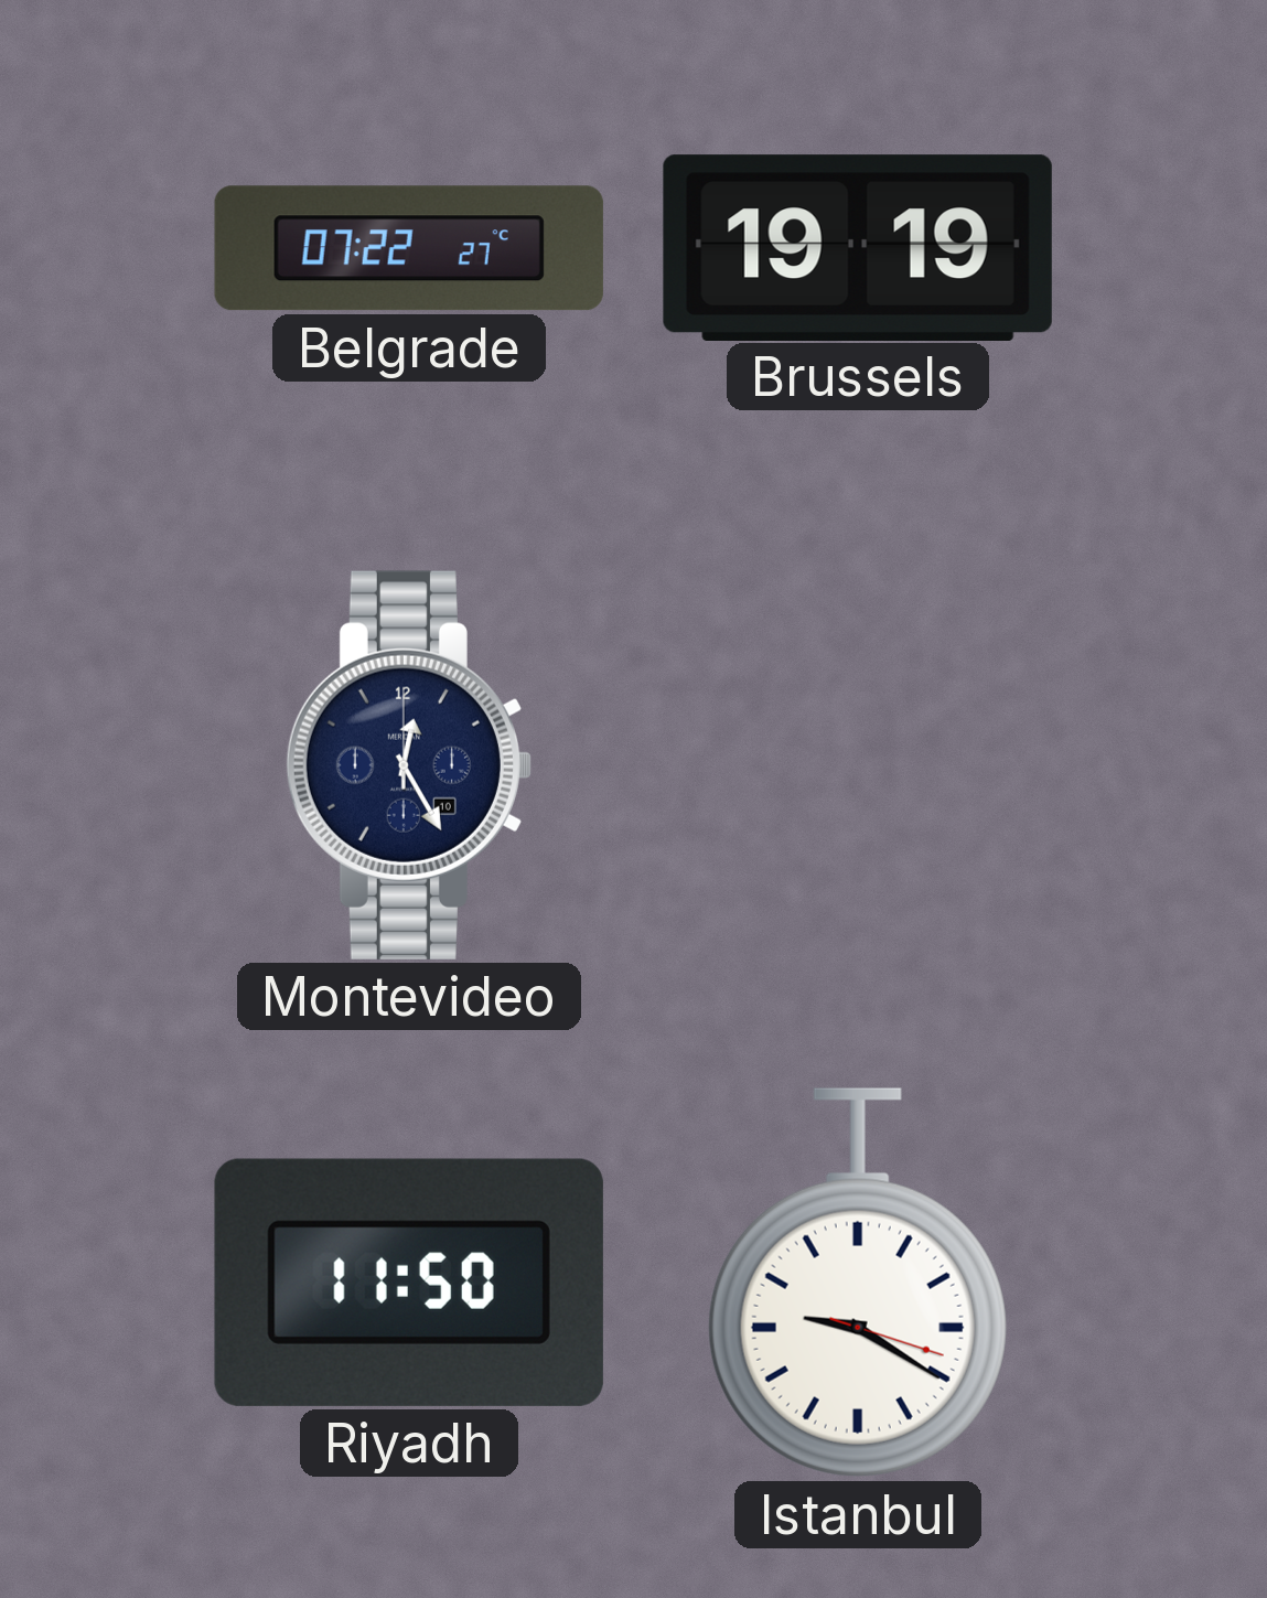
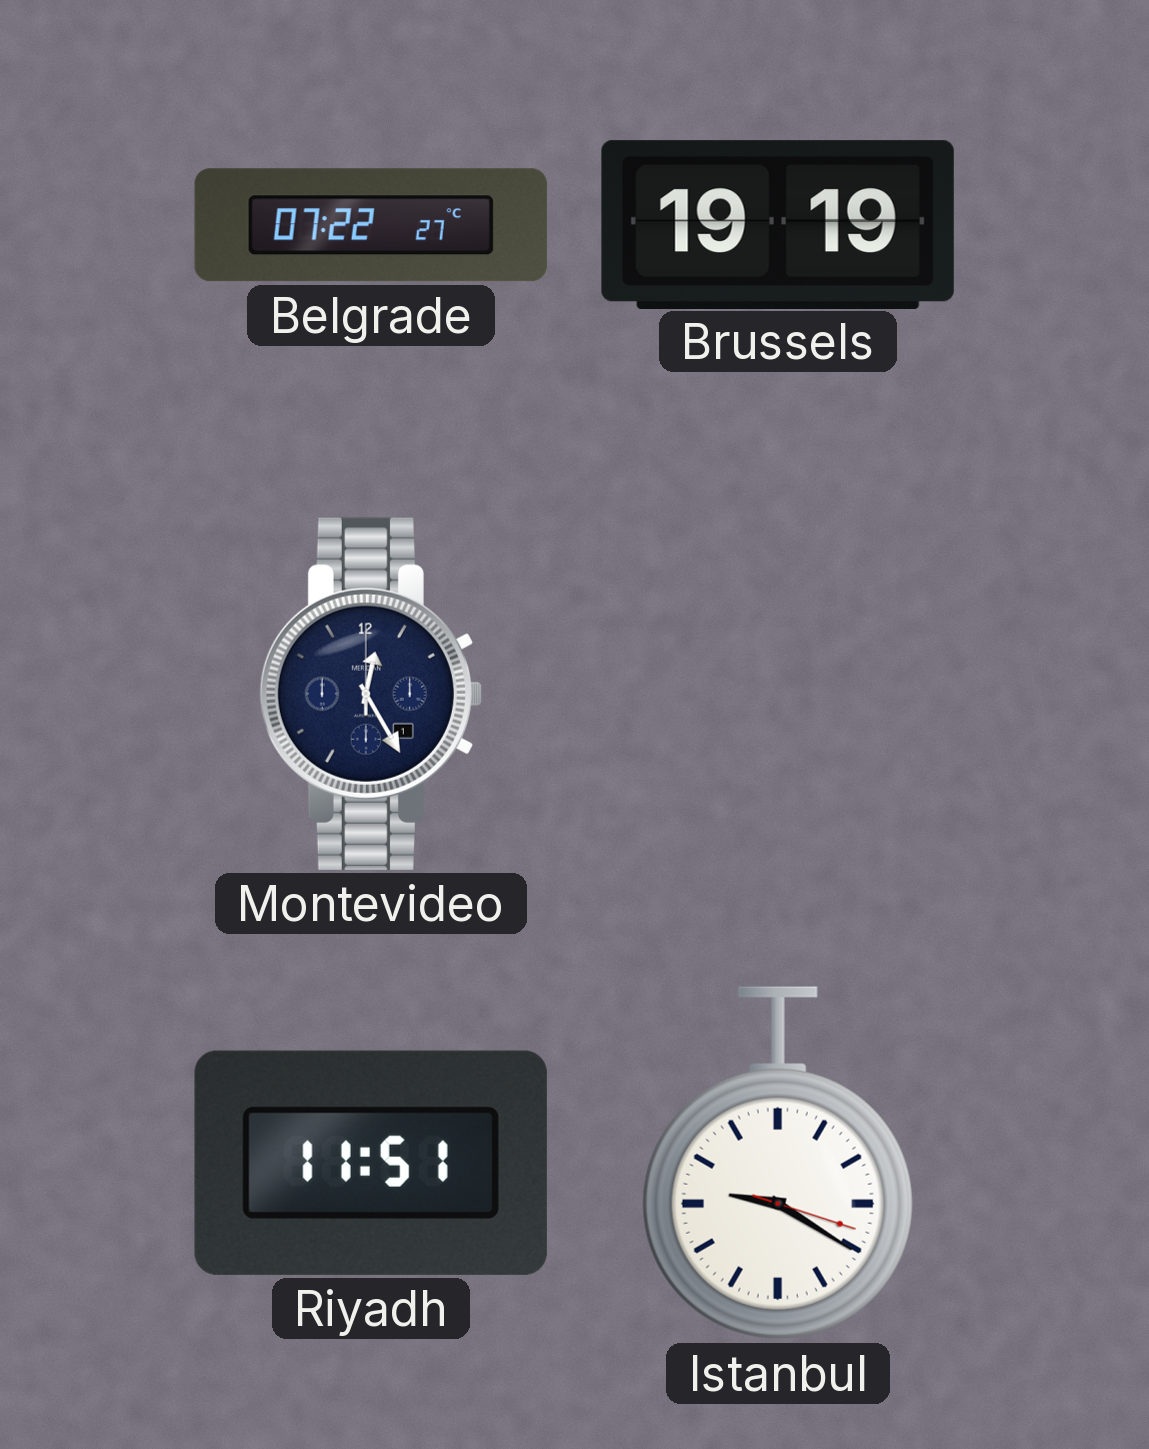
Montevideo date: 10 -> 1 (371, 694)
Riyadh: 11:50 -> 11:51 (371, 1163)
